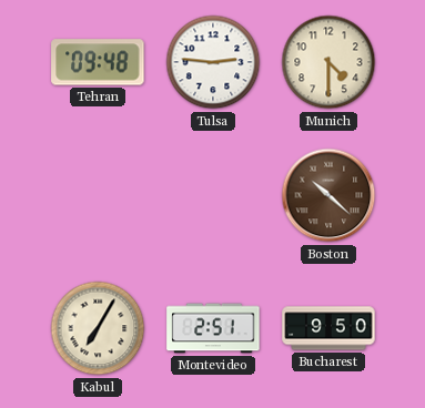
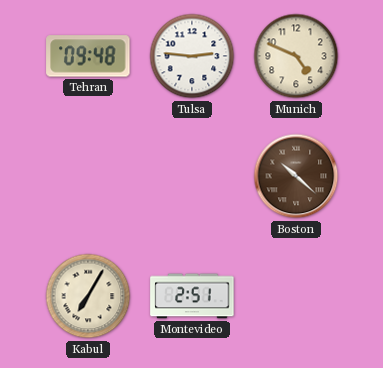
Munich: 4:30 -> 4:49 (296, 56)
Bucharest: 9:50 -> none (328, 328)
